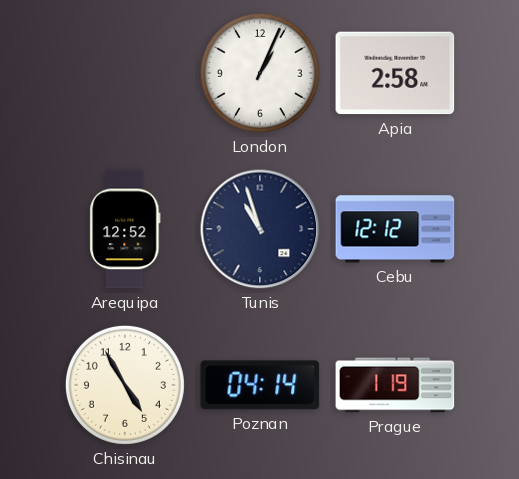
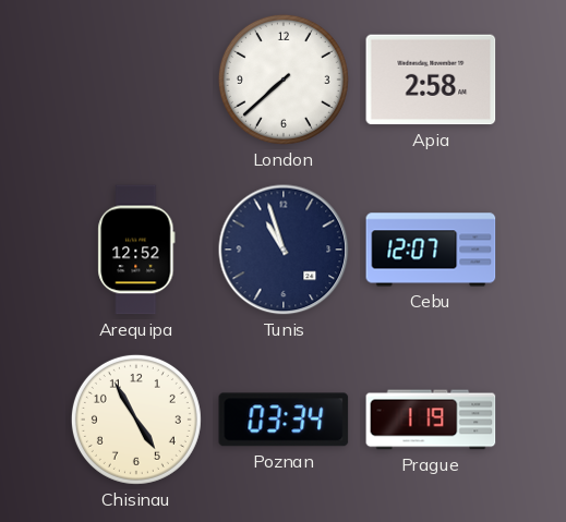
London: 1:04 -> 7:38 (284, 80)
Cebu: 12:12 -> 12:07 (431, 250)
Poznan: 04:14 -> 03:34 (284, 420)
